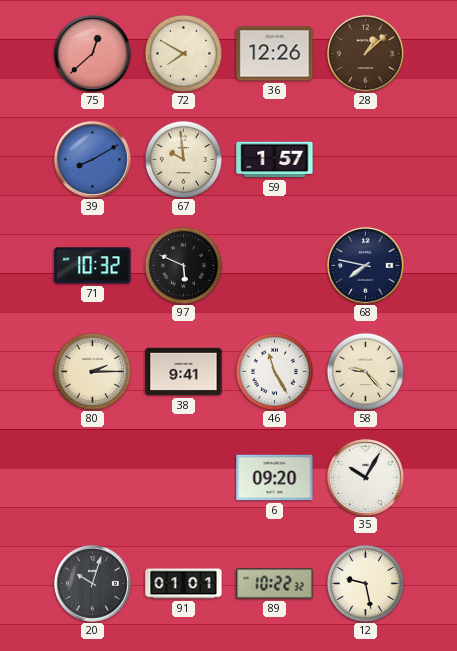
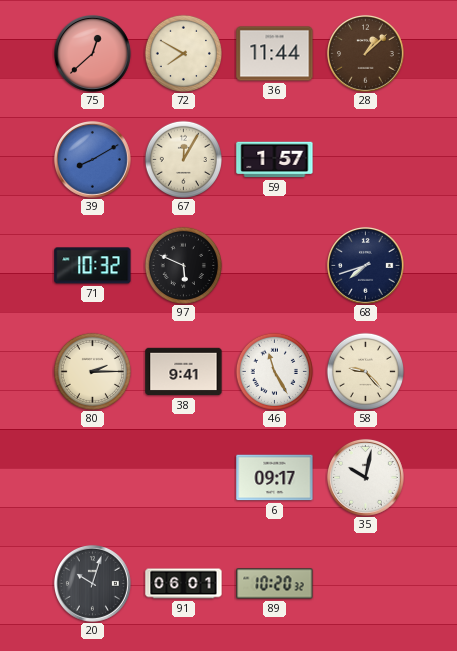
36: 12:26 -> 11:44 (275, 54)
67: 9:59 -> 12:05 (183, 159)
68: 7:47 -> 7:42 (365, 265)
6: 09:20 -> 09:17 (275, 478)
35: 10:05 -> 10:02 (365, 477)
91: 01:01 -> 06:01 (184, 584)
89: 10:22 -> 10:20 (275, 584)
12: 9:28 -> none (365, 583)
